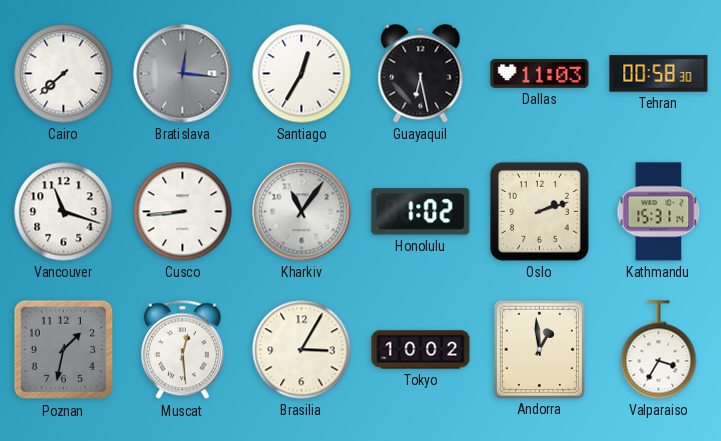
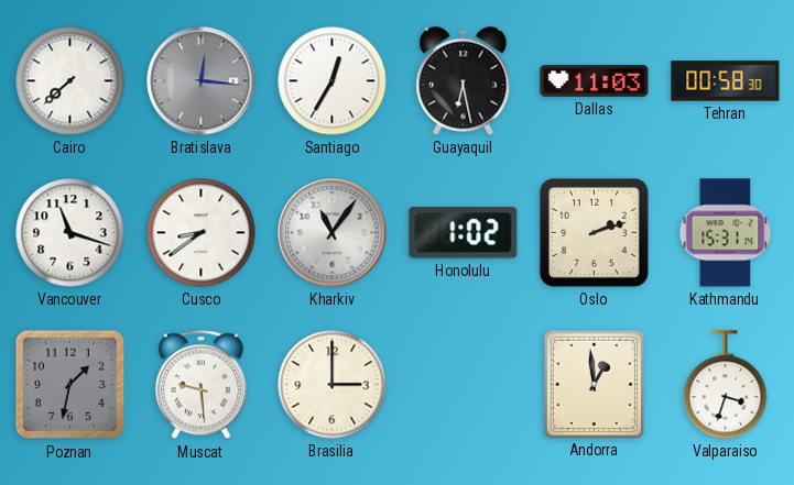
Cusco: 8:44 -> 8:39 (202, 233)
Muscat: 12:29 -> 9:29 (200, 385)
Brasilia: 3:05 -> 3:00 (333, 385)
Tokyo: 10:02 -> none (421, 350)
Valparaiso: 3:35 -> 3:33 (726, 385)
